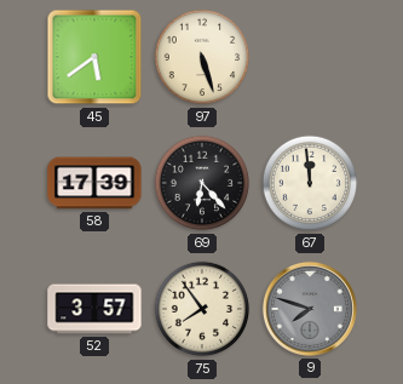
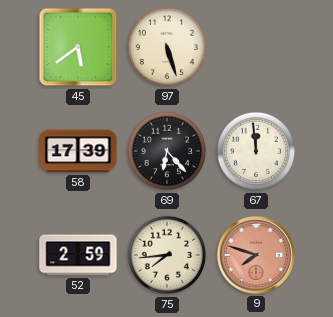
52: 3:57 -> 2:59 (78, 255)
75: 7:54 -> 7:44 (167, 255)
9 dial: grey -> salmon (256, 255)
